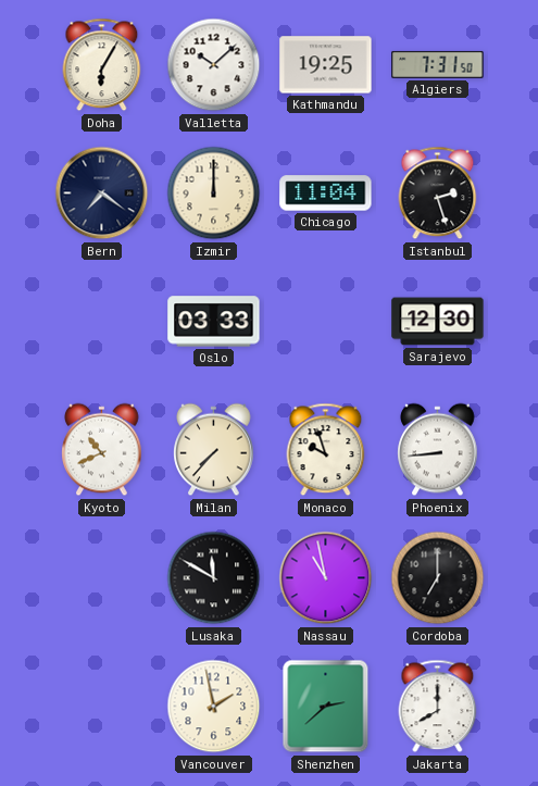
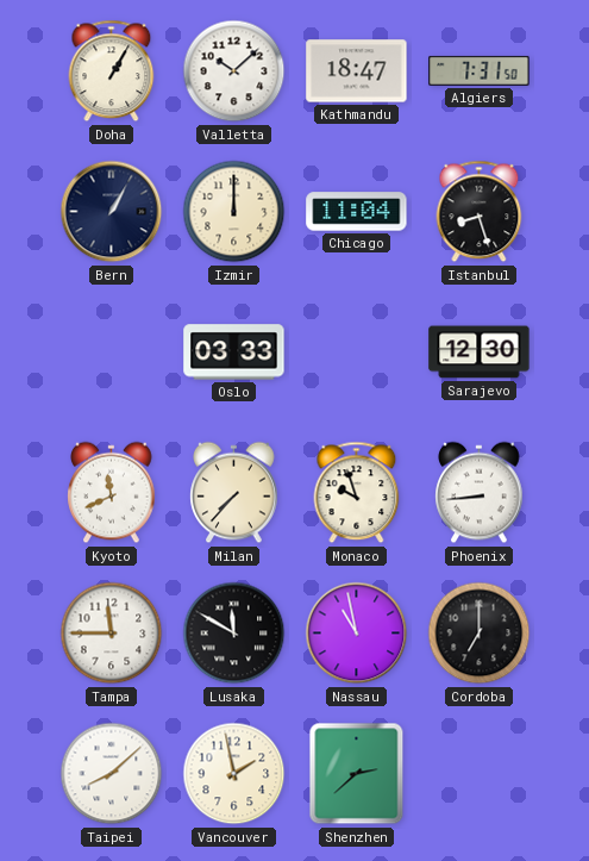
Doha: 6:05 -> 1:05 (112, 71)
Kathmandu: 19:25 -> 18:47 (357, 71)
Bern: 7:21 -> 1:05 (112, 212)
Istanbul: 2:27 -> 8:27 (480, 212)
Kyoto: 10:41 -> 11:41 (112, 493)
Tampa: none -> 11:45 (112, 634)
Taipei: none -> 8:08 (112, 774)
Jakarta: 8:00 -> none (438, 707)
